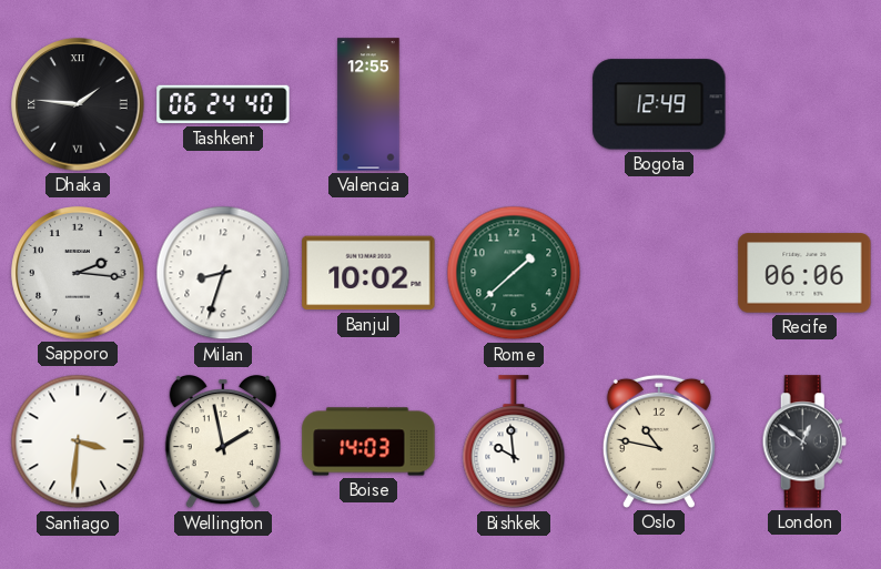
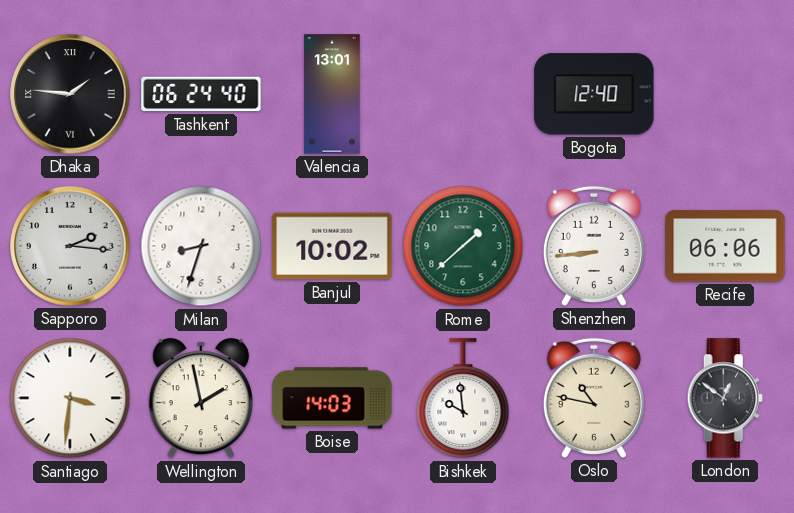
Valencia: 12:55 -> 13:01 (332, 94)
Bogota: 12:49 -> 12:40 (594, 94)
Shenzhen: none -> 8:44 (594, 246)
